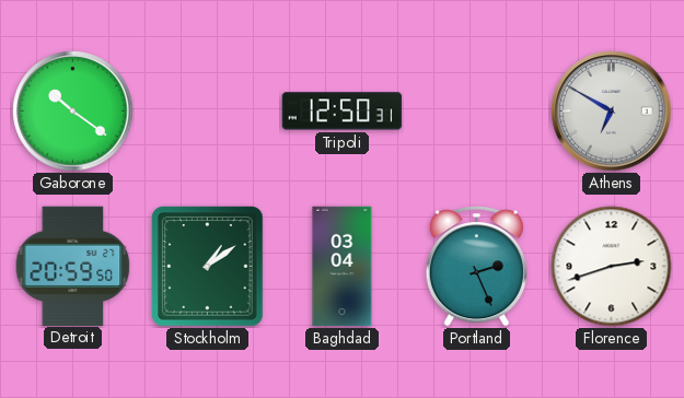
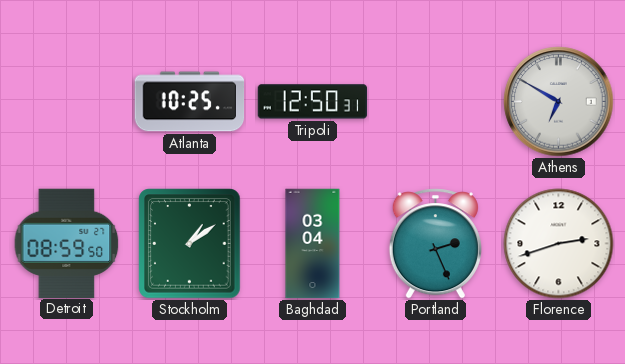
Gaborone: 10:21 -> none (73, 112)
Atlanta: none -> 10:25 (190, 102)
Detroit: 20:59 -> 08:59 (67, 243)
